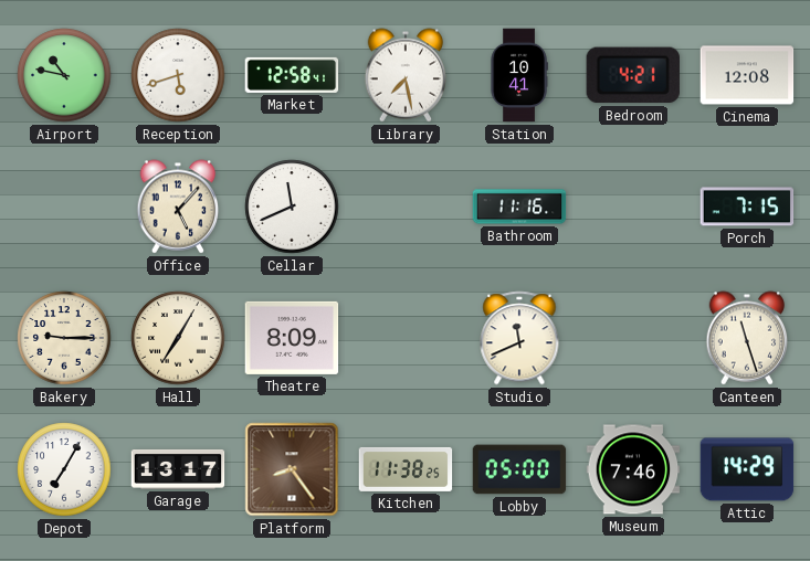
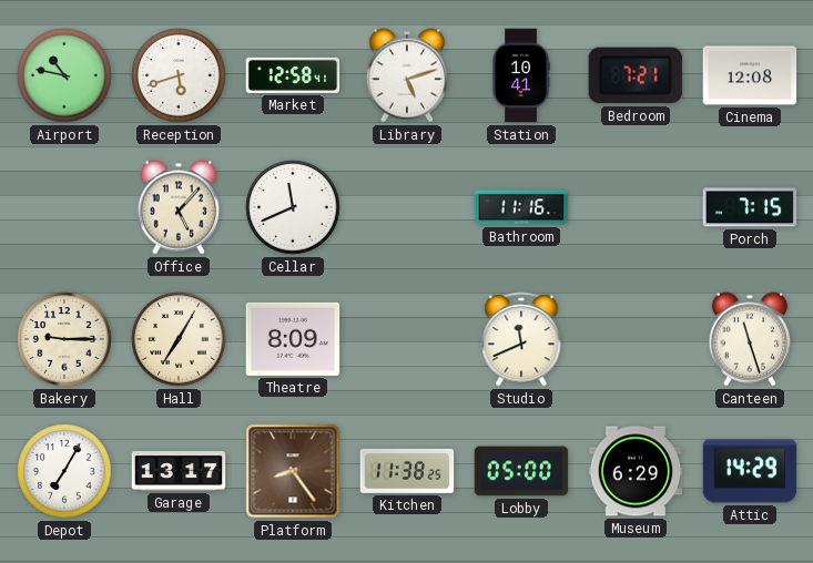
Library: 7:28 -> 5:12 (407, 75)
Bedroom: 4:21 -> 7:21 (636, 75)
Museum: 7:46 -> 6:29 (636, 471)
